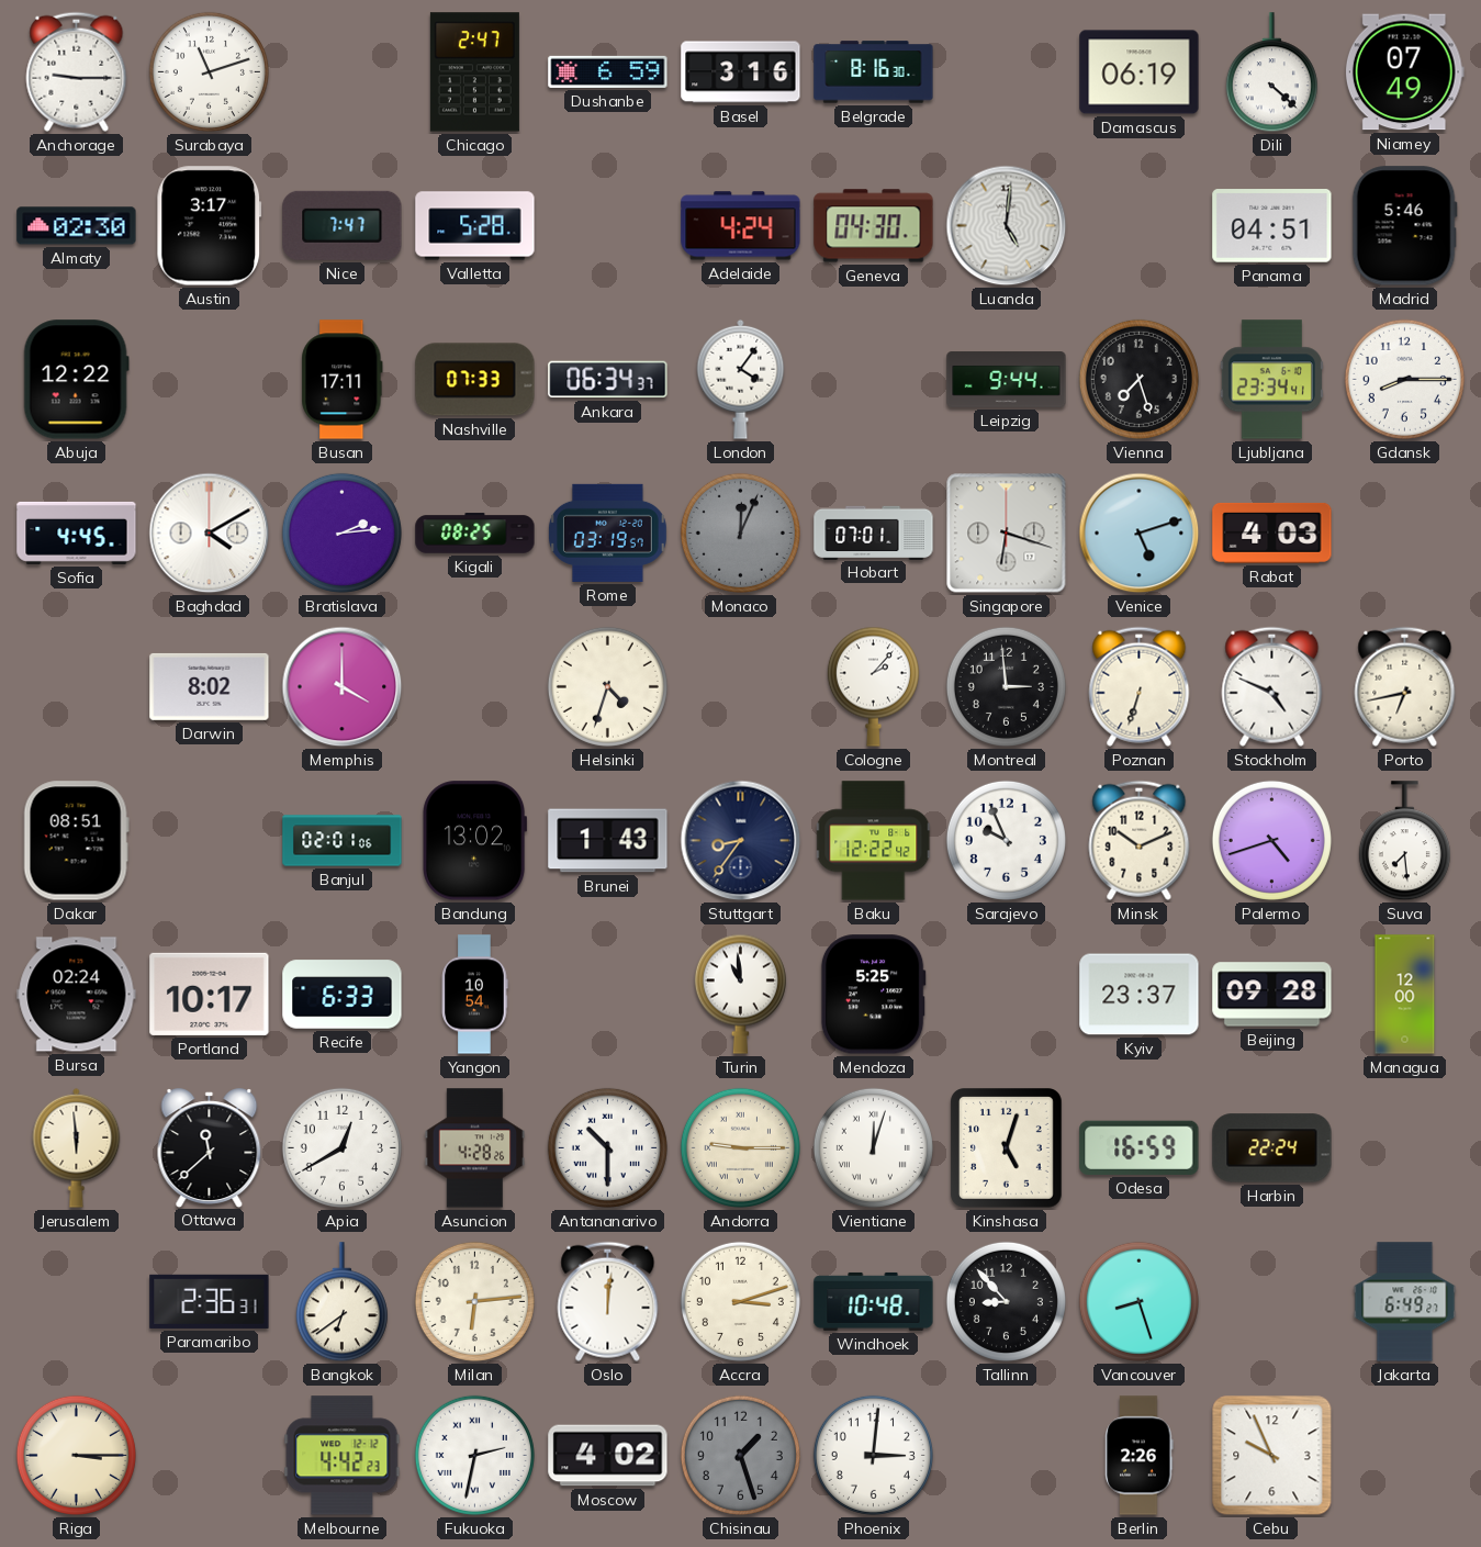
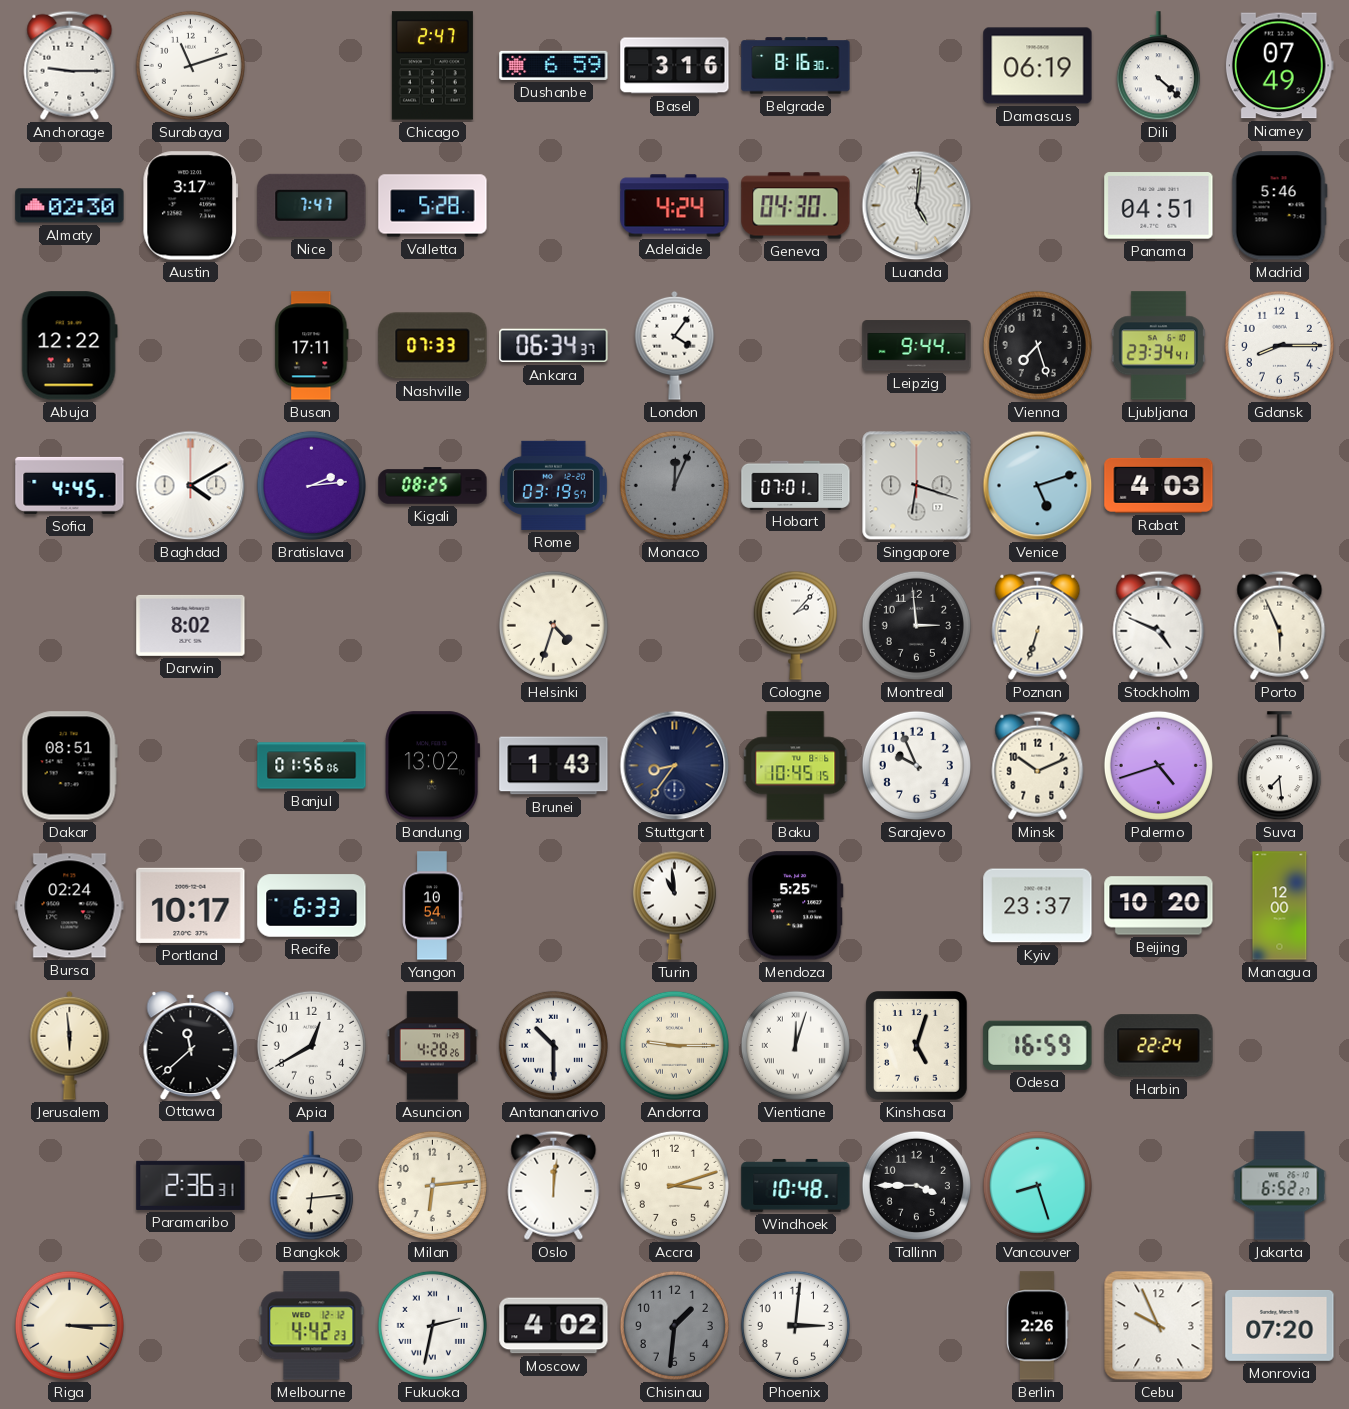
Memphis: 4:00 -> none (343, 687)
Porto: 6:43 -> 5:56 (1280, 625)
Banjul: 02:01 -> 01:56 (312, 766)
Baku: 12:22 -> 10:45 (796, 766)
Beijing: 09:28 -> 10:20 (1159, 906)
Bangkok: 6:39 -> 6:14 (311, 1186)
Tallinn: 8:53 -> 3:45 (916, 1185)
Jakarta: 6:49 -> 6:52 (1280, 1186)
Chisinau: 1:27 -> 1:31 (674, 1325)
Monrovia: none -> 07:20 (1280, 1325)
